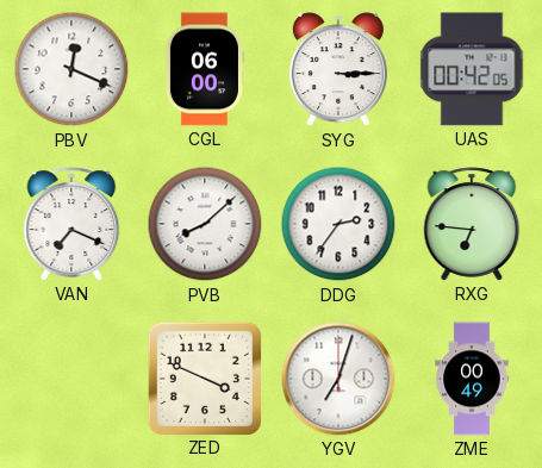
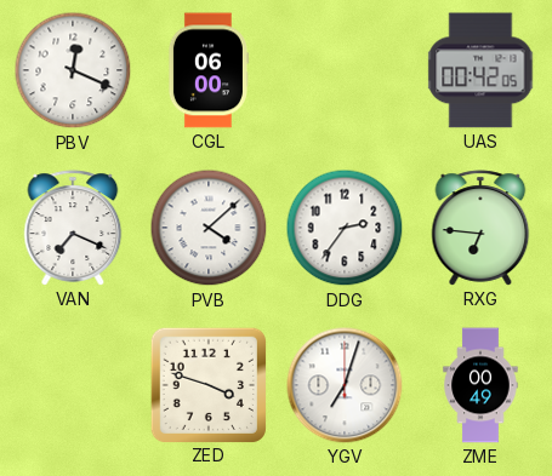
SYG: 3:15 -> none (338, 70)
PVB: 8:08 -> 4:08 (209, 228)
ZED: 3:49 -> 3:48 (207, 384)
